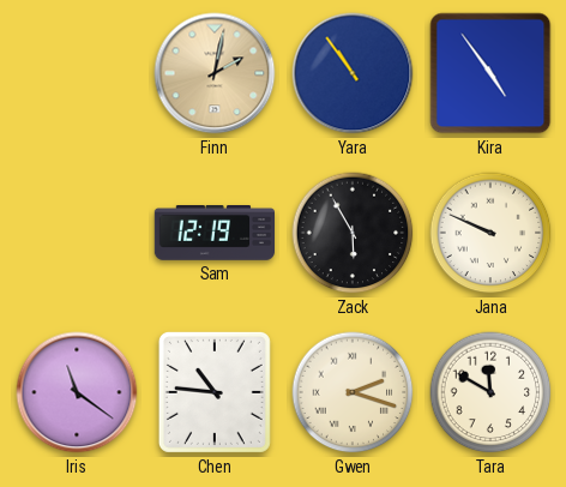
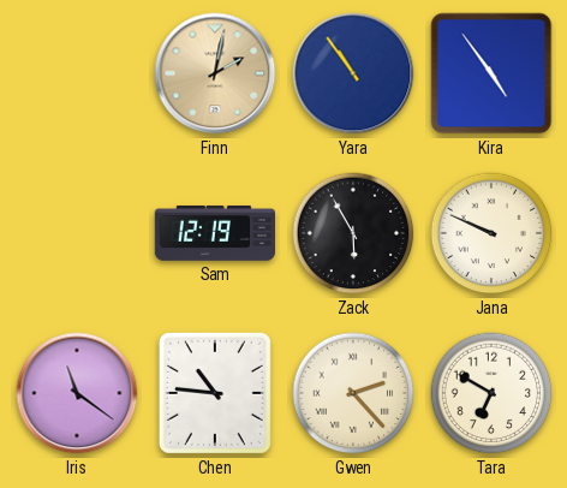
Gwen: 2:18 -> 2:23 (353, 393)
Tara: 11:50 -> 6:50 (491, 393)
